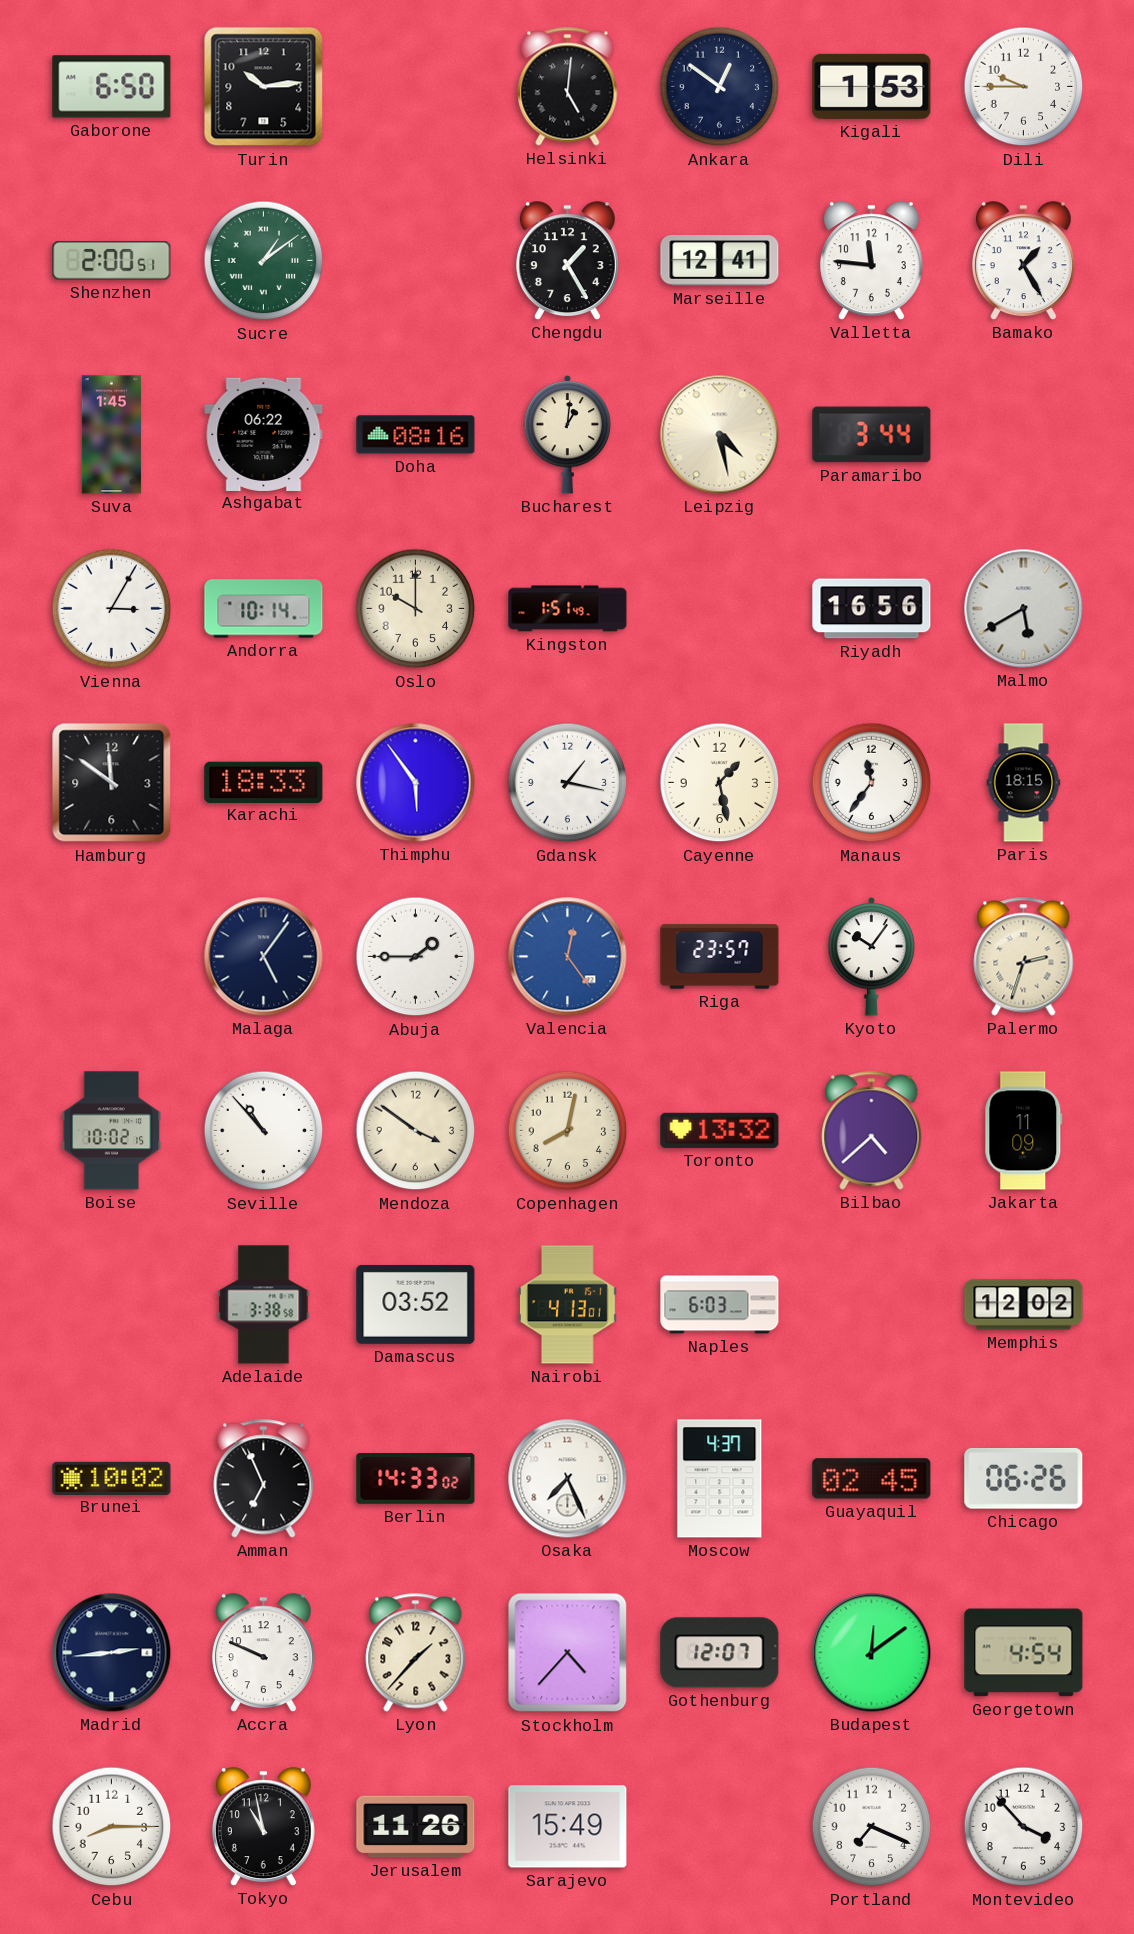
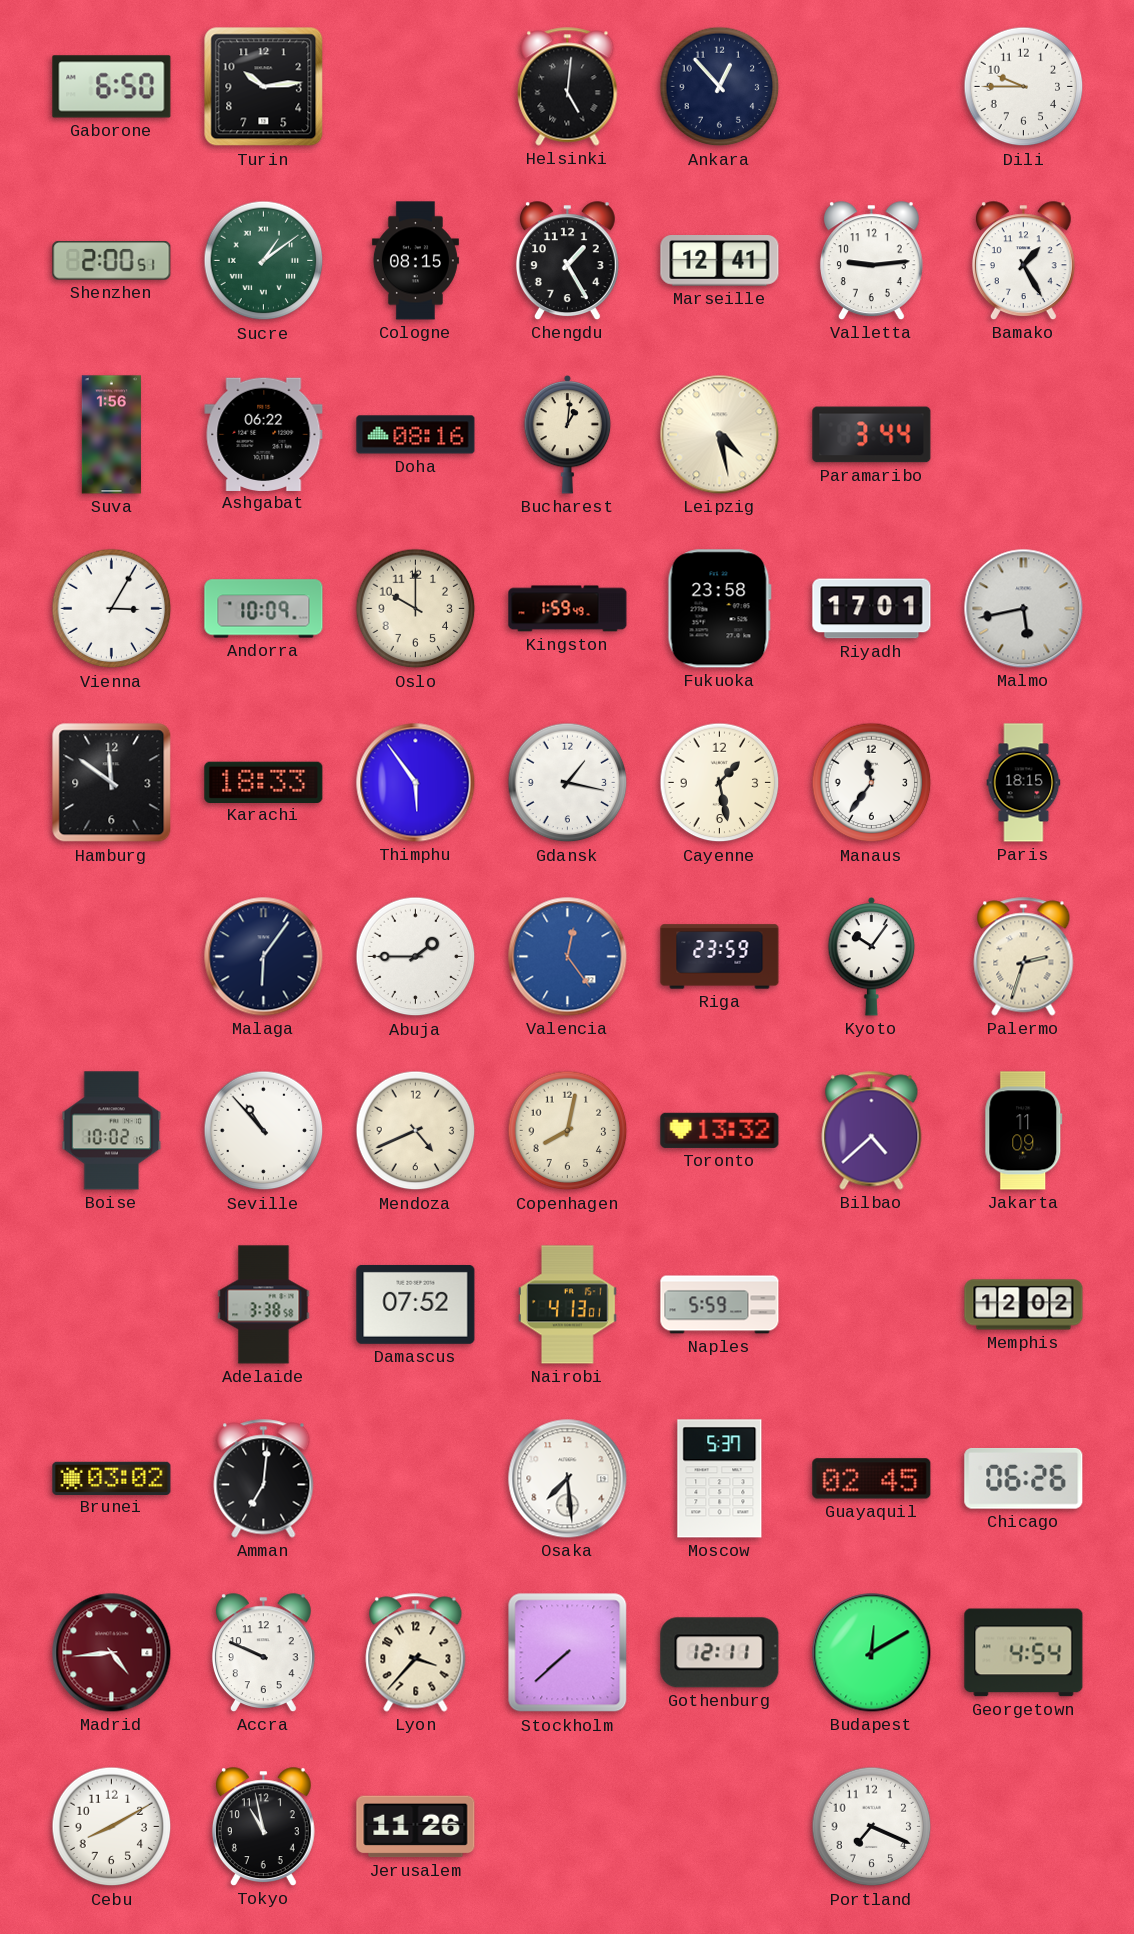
Ankara: 12:51 -> 12:53 (720, 87)
Kigali: 1:53 -> none (872, 86)
Cologne: none -> 08:15 (415, 261)
Valletta: 11:46 -> 9:14 (871, 261)
Suva: 1:45 -> 1:56 (111, 435)
Andorra: 10:14 -> 10:09 (264, 609)
Kingston: 1:51 -> 1:59 (568, 609)
Fukuoka: none -> 23:58 (719, 609)
Riyadh: 16:56 -> 17:01 (872, 609)
Malmo: 5:40 -> 5:43 (1024, 609)
Malaga: 5:06 -> 6:06 (264, 957)
Riga: 23:57 -> 23:59 (720, 957)
Mendoza: 3:51 -> 4:41 (416, 1131)
Damascus: 03:52 -> 07:52 (416, 1304)
Naples: 6:03 -> 5:59 (720, 1305)
Brunei: 10:02 -> 03:02 (112, 1478)
Amman: 6:56 -> 7:01 (264, 1479)
Berlin: 14:33 -> none (416, 1479)
Osaka: 7:26 -> 7:29 (568, 1479)
Moscow: 4:37 -> 5:37 (720, 1479)
Madrid: 2:44 -> 4:44 (112, 1653)
Madrid dial: navy -> burgundy (112, 1653)
Lyon: 1:37 -> 3:37 (416, 1653)
Stockholm: 4:37 -> 7:38 (568, 1653)
Gothenburg: 12:07 -> 12:11 (720, 1653)
Budapest: 12:09 -> 12:10 (872, 1653)
Cebu: 8:15 -> 8:10 (112, 1827)
Sarajevo: 15:49 -> none (568, 1827)
Montevideo: 3:53 -> none (1024, 1827)
